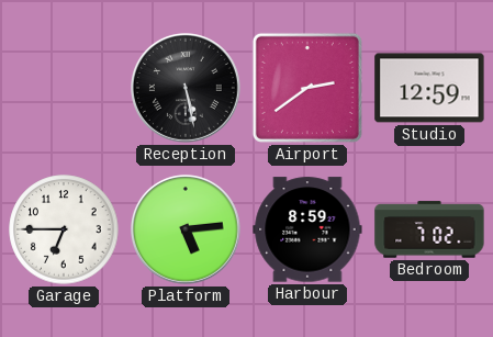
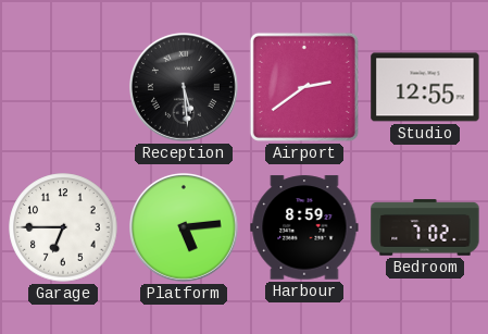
Reception: 5:28 -> 5:29 (184, 87)
Studio: 12:59 -> 12:55 (425, 87)
